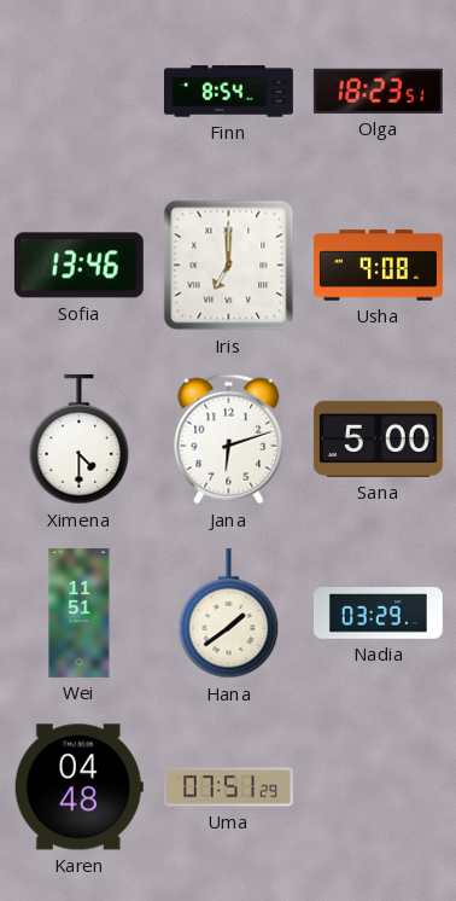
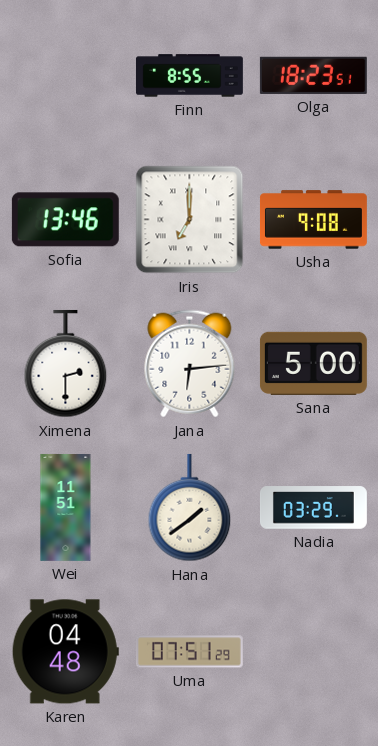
Finn: 8:54 -> 8:55 (189, 76)
Ximena: 4:30 -> 2:30 (66, 364)
Jana: 6:12 -> 6:14 (190, 364)
